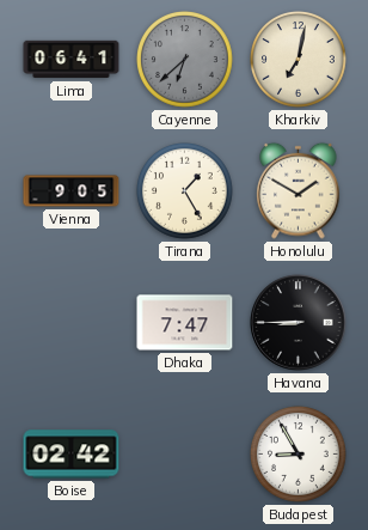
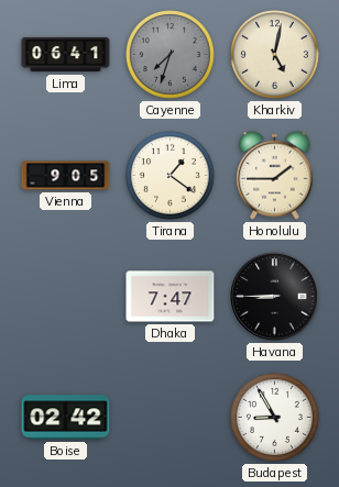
Cayenne: 6:38 -> 7:33 (171, 55)
Kharkiv: 7:02 -> 5:02 (275, 55)
Tirana: 1:25 -> 1:21 (171, 176)
Honolulu: 1:50 -> 1:45 (275, 175)
